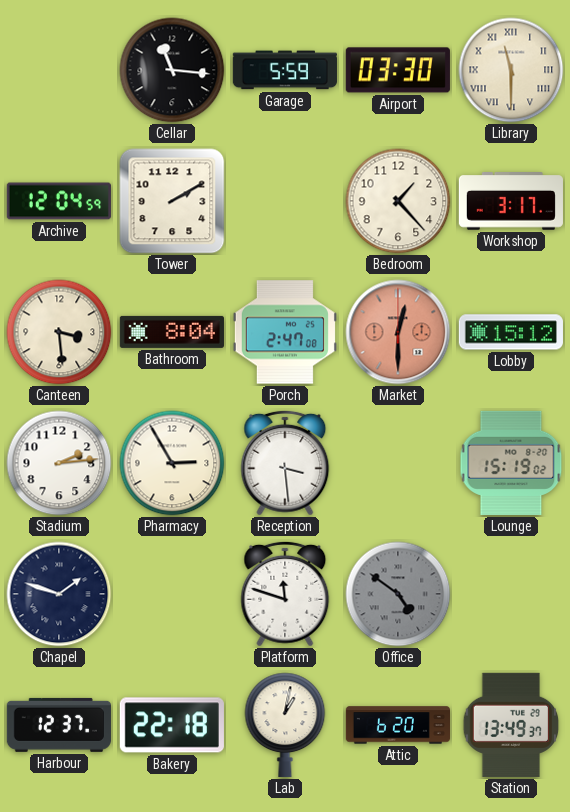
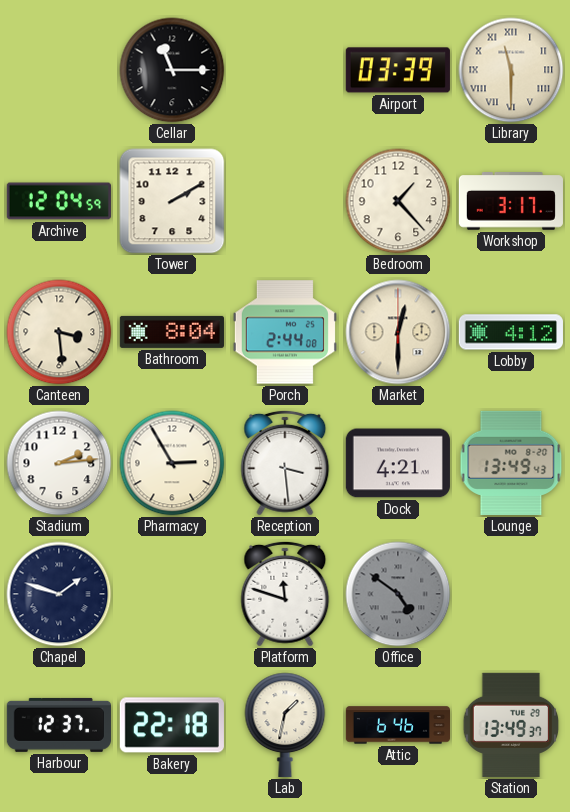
Cellar: 11:16 -> 11:15 (172, 70)
Garage: 5:59 -> none (285, 70)
Airport: 03:30 -> 03:39 (398, 70)
Porch: 2:47 -> 2:44 (285, 332)
Market dial: salmon -> cream (398, 332)
Lobby: 15:12 -> 4:12 (511, 332)
Dock: none -> 4:21 (398, 463)
Lounge: 15:19 -> 13:49 (511, 463)
Lab: 1:02 -> 1:32 (285, 725)
Attic: 6:20 -> 6:46 (397, 725)
